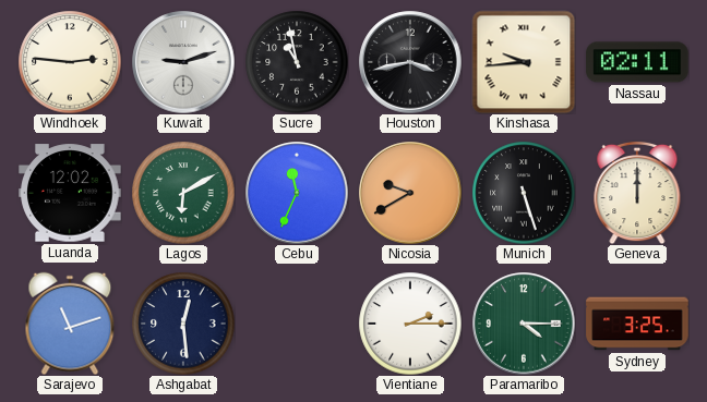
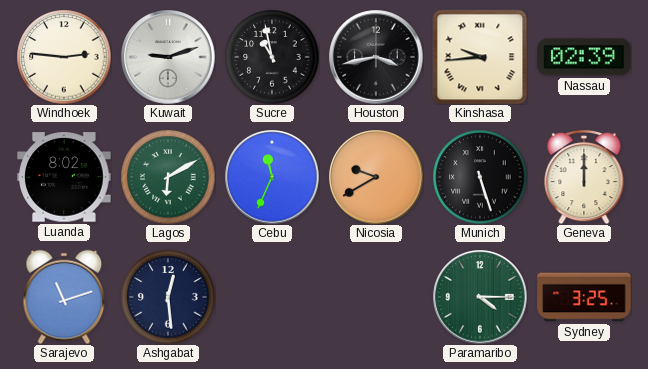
Nassau: 02:11 -> 02:39 (584, 57)
Luanda: 12:02 -> 8:02 (64, 177)
Vientiane: 2:15 -> none (410, 324)
